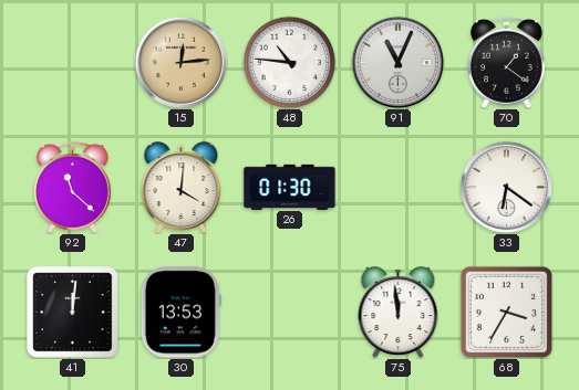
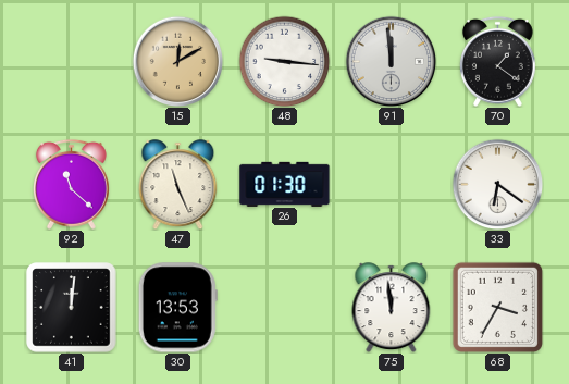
15: 12:14 -> 12:10 (177, 61)
48: 10:46 -> 9:16 (284, 61)
91: 11:04 -> 11:59 (391, 61)
47: 4:01 -> 11:26 (178, 185)
